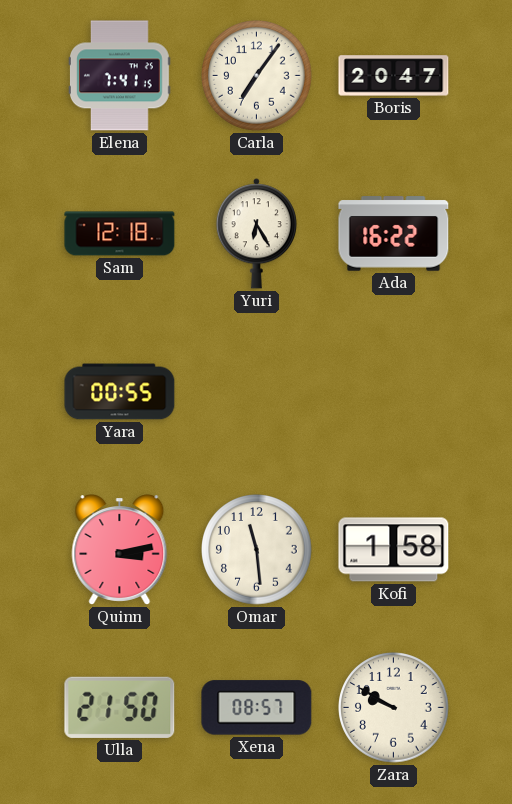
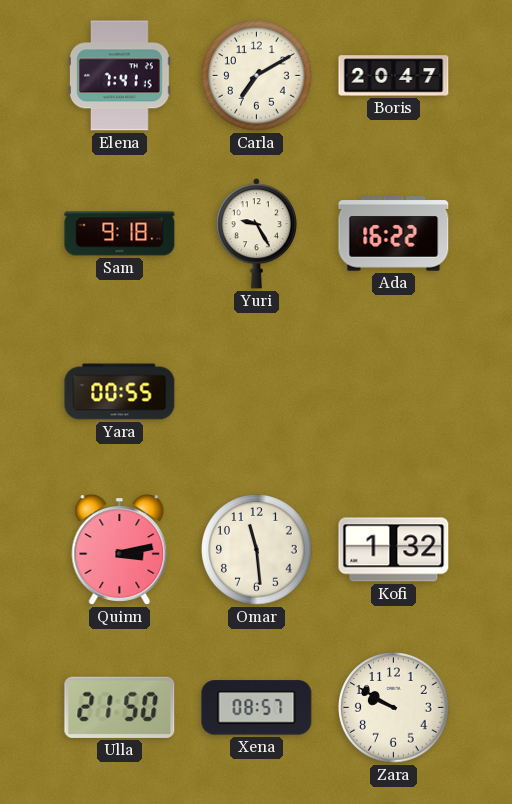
Carla: 7:06 -> 7:10 (257, 76)
Sam: 12:18 -> 9:18 (120, 234)
Yuri: 6:25 -> 9:25 (256, 234)
Kofi: 1:58 -> 1:32 (394, 550)
